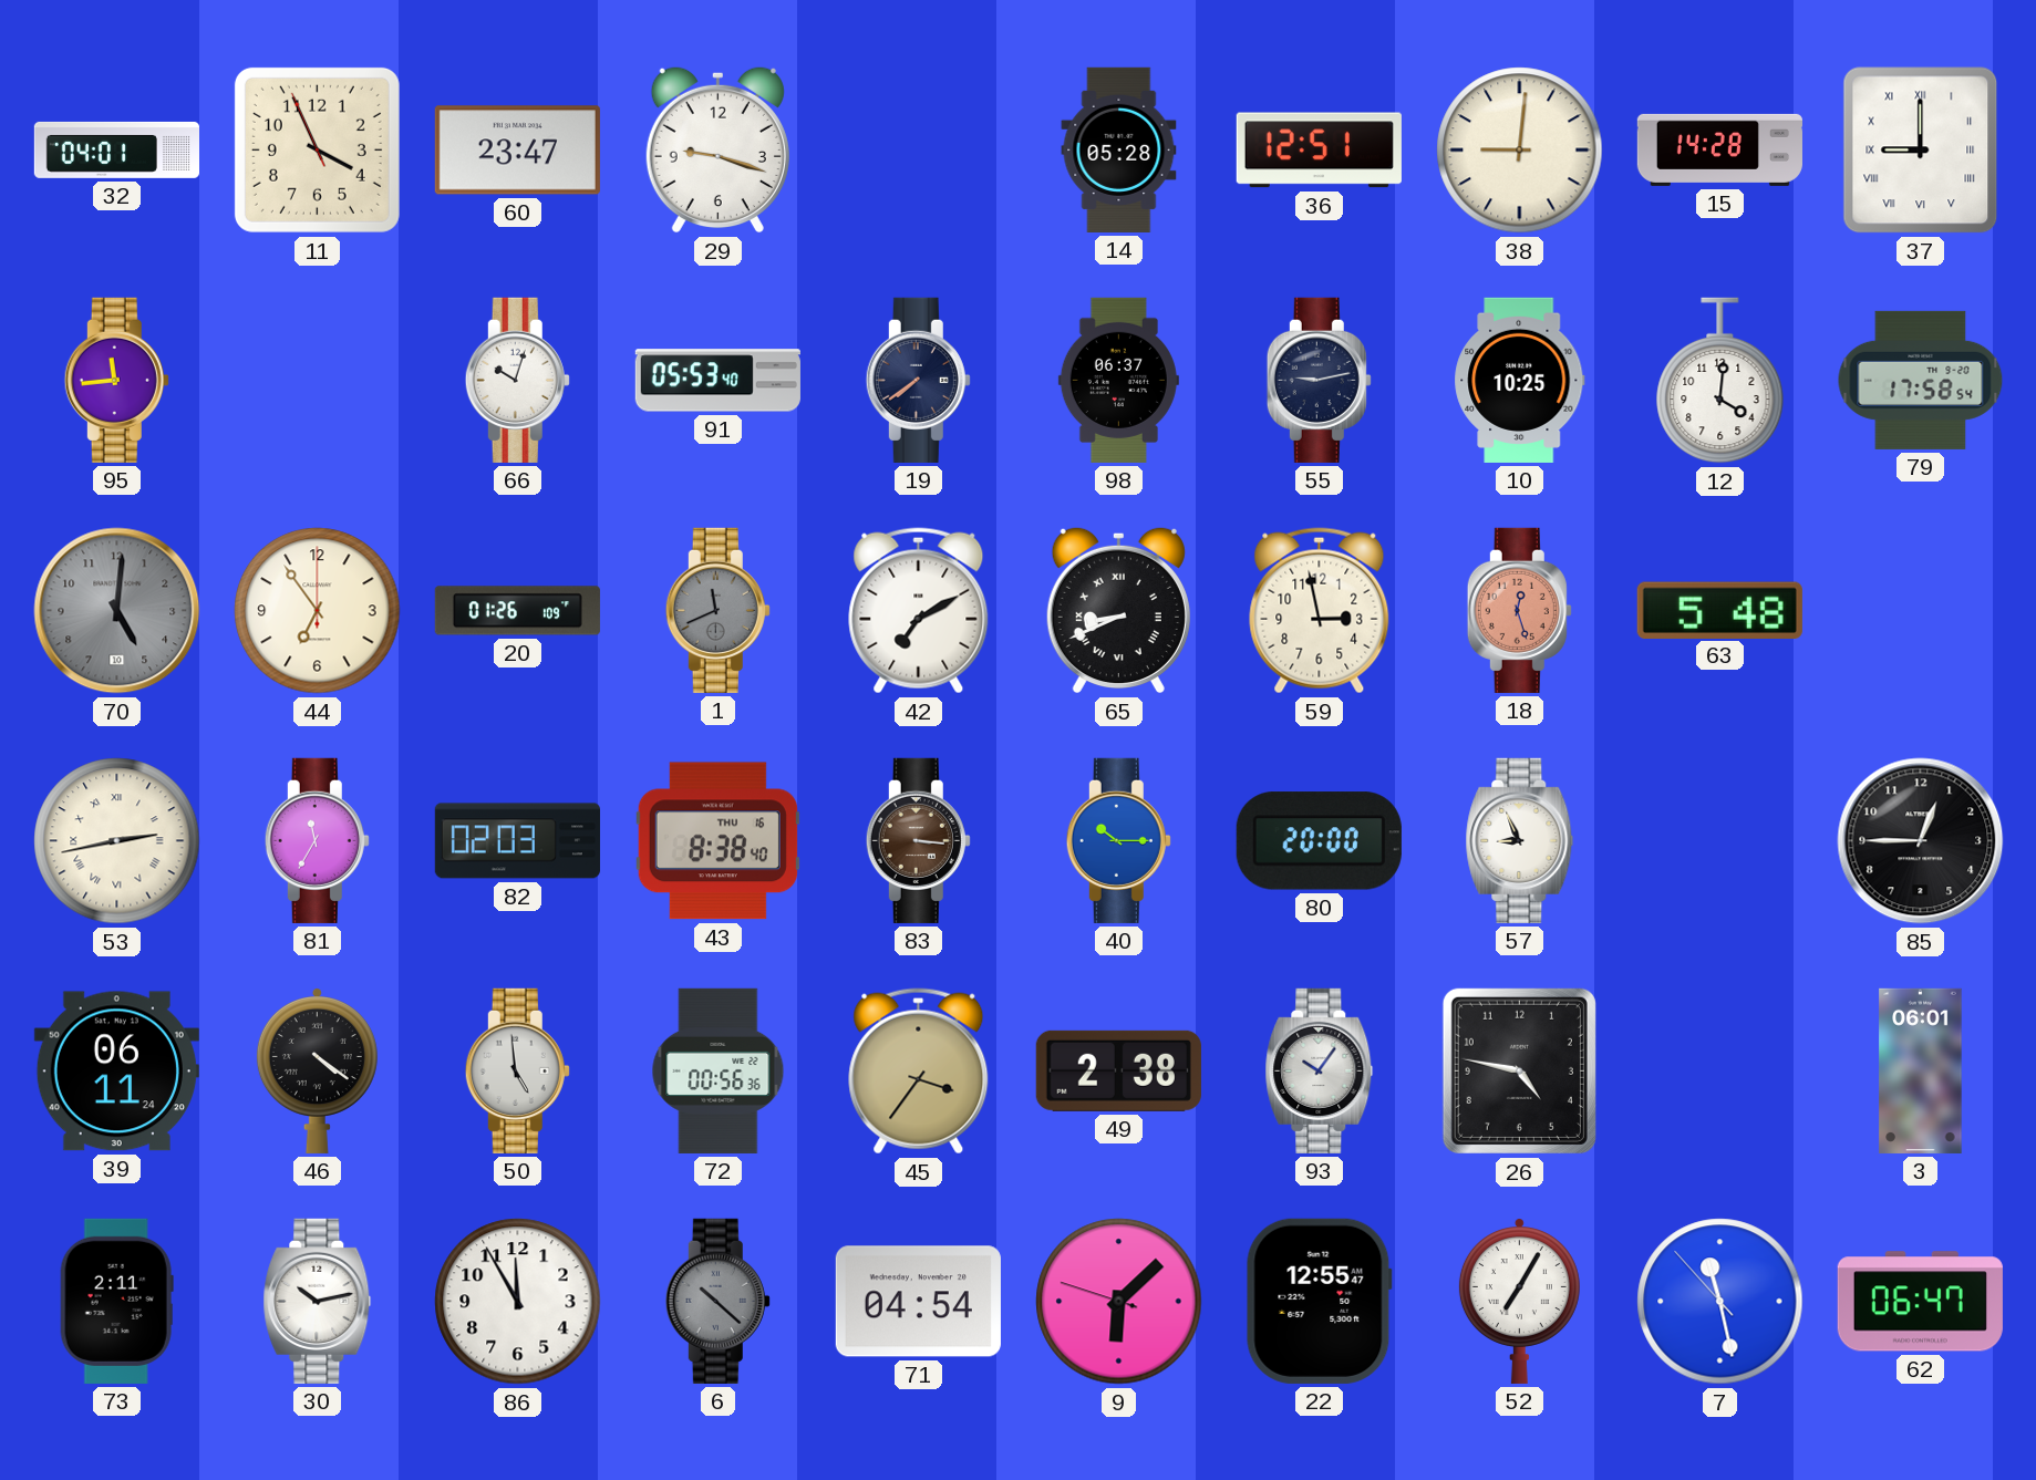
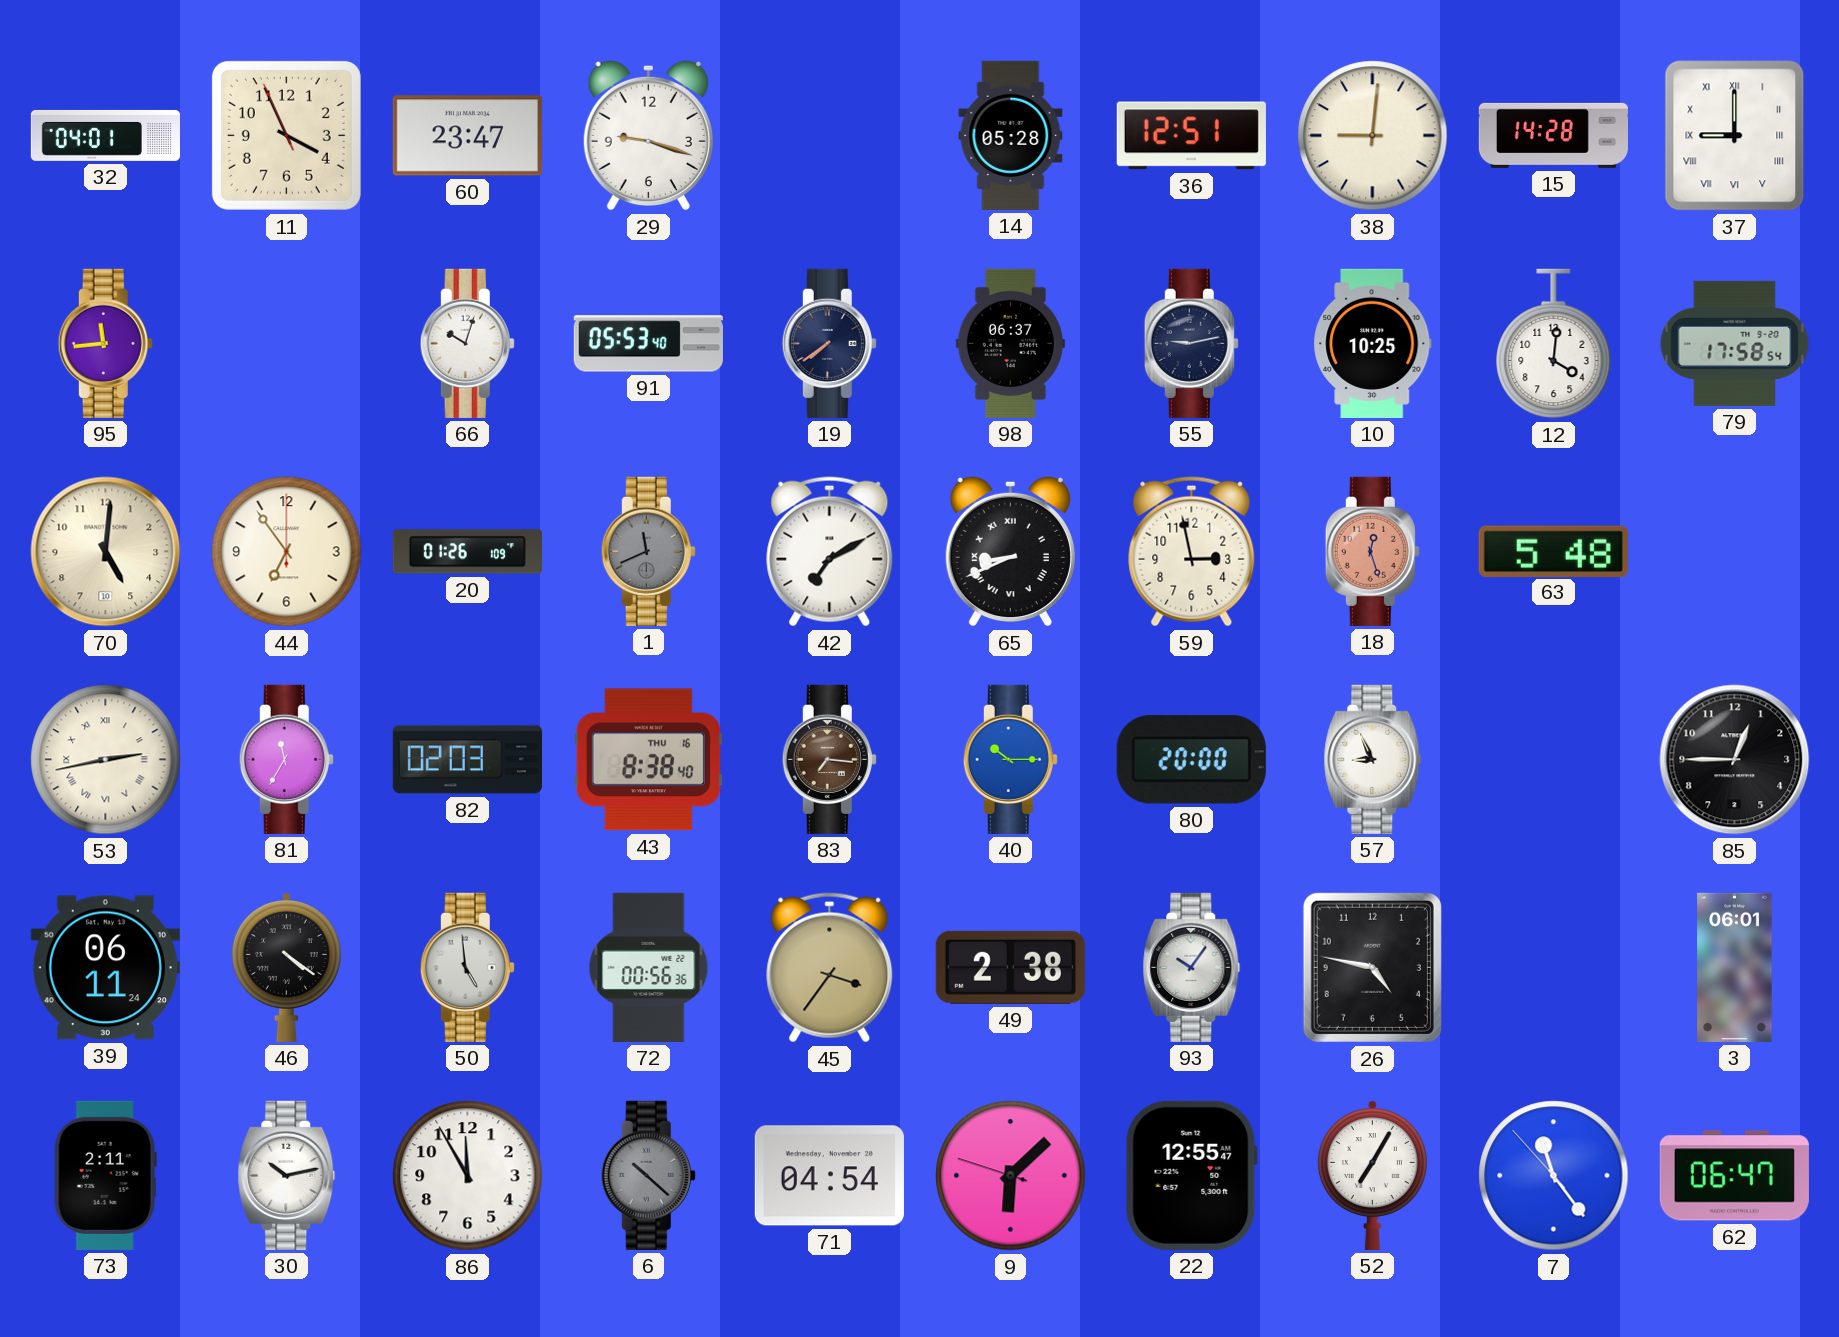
70 dial: grey -> cream (106, 552)
83: 3:16 -> 7:16 (829, 759)
7: 11:27 -> 11:23 (1554, 1176)
